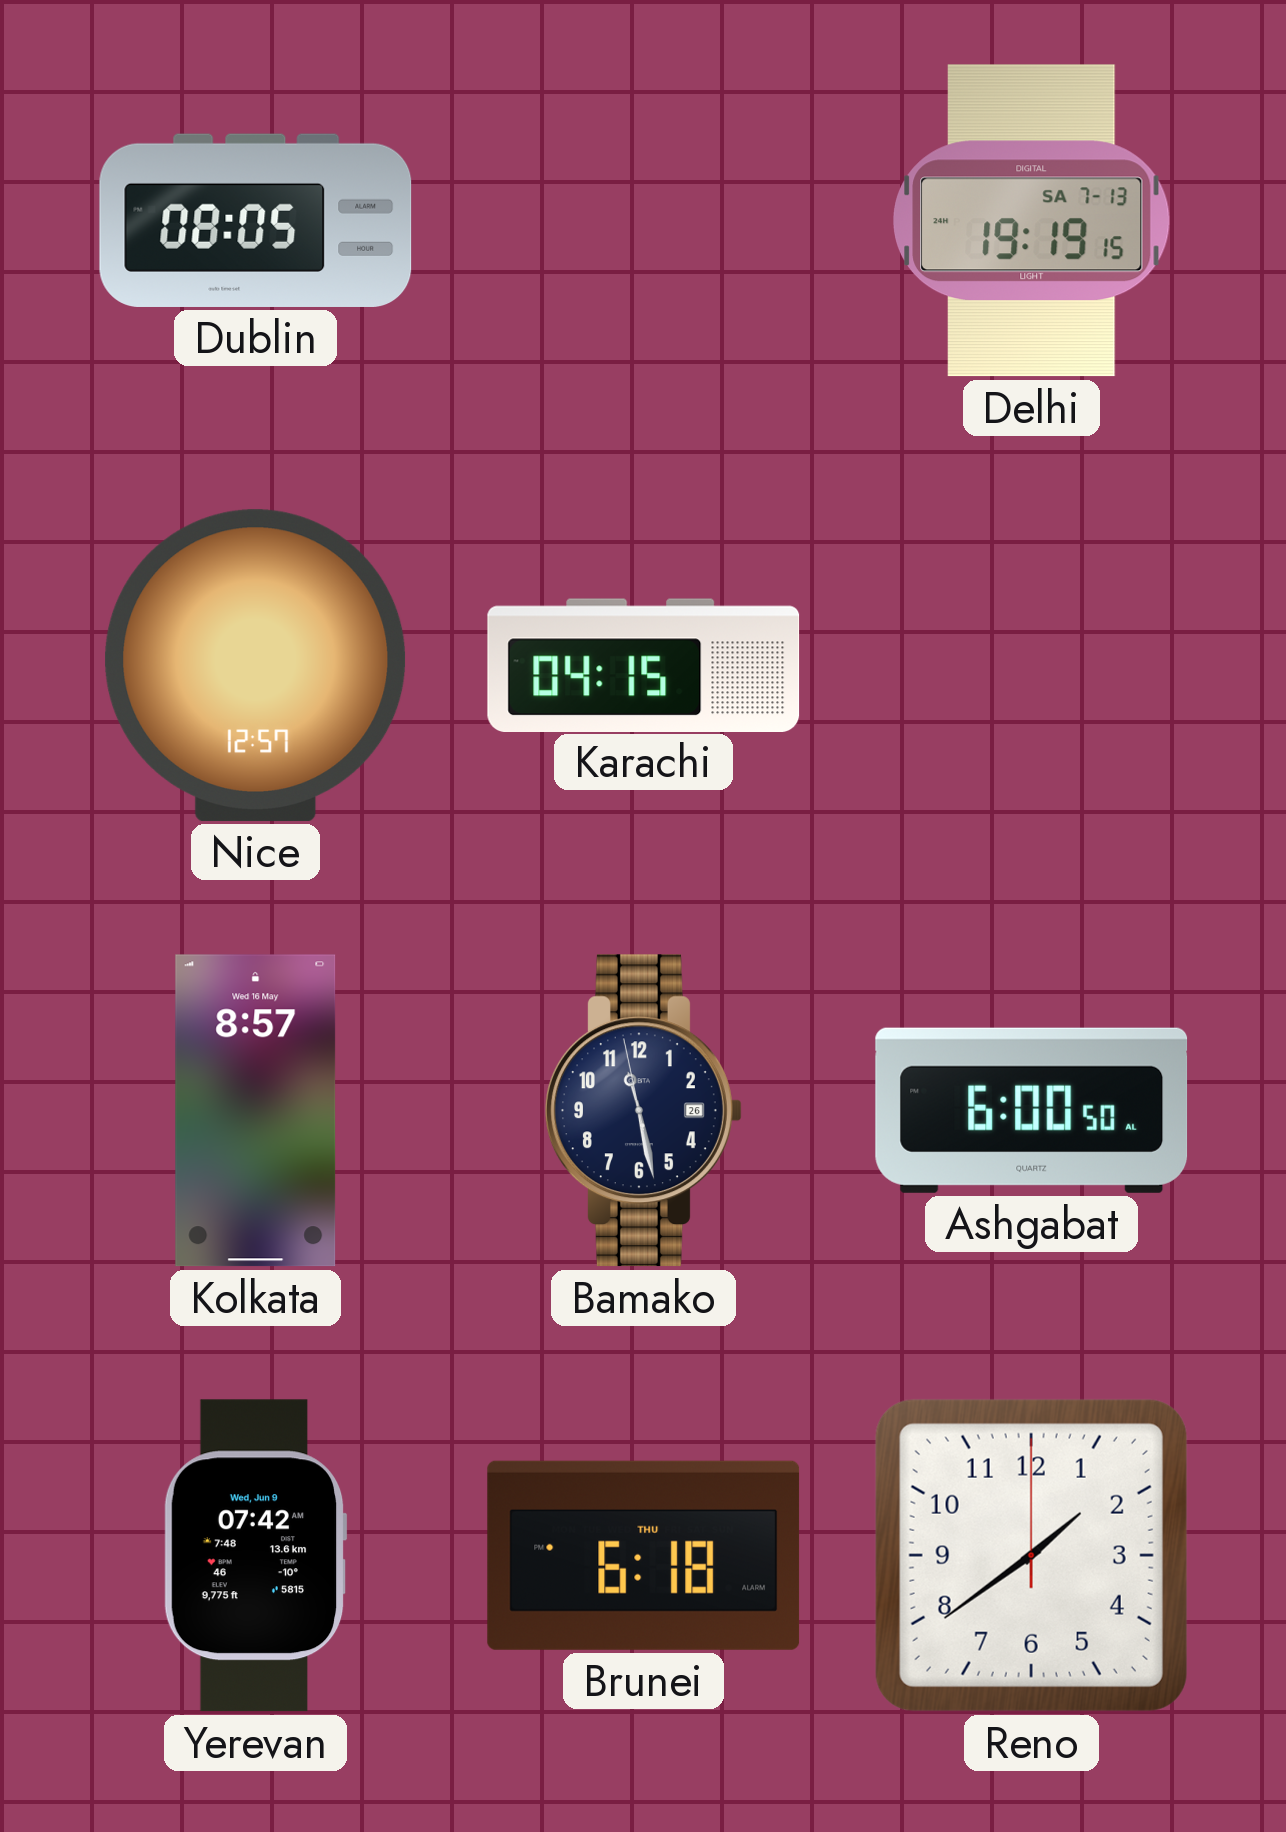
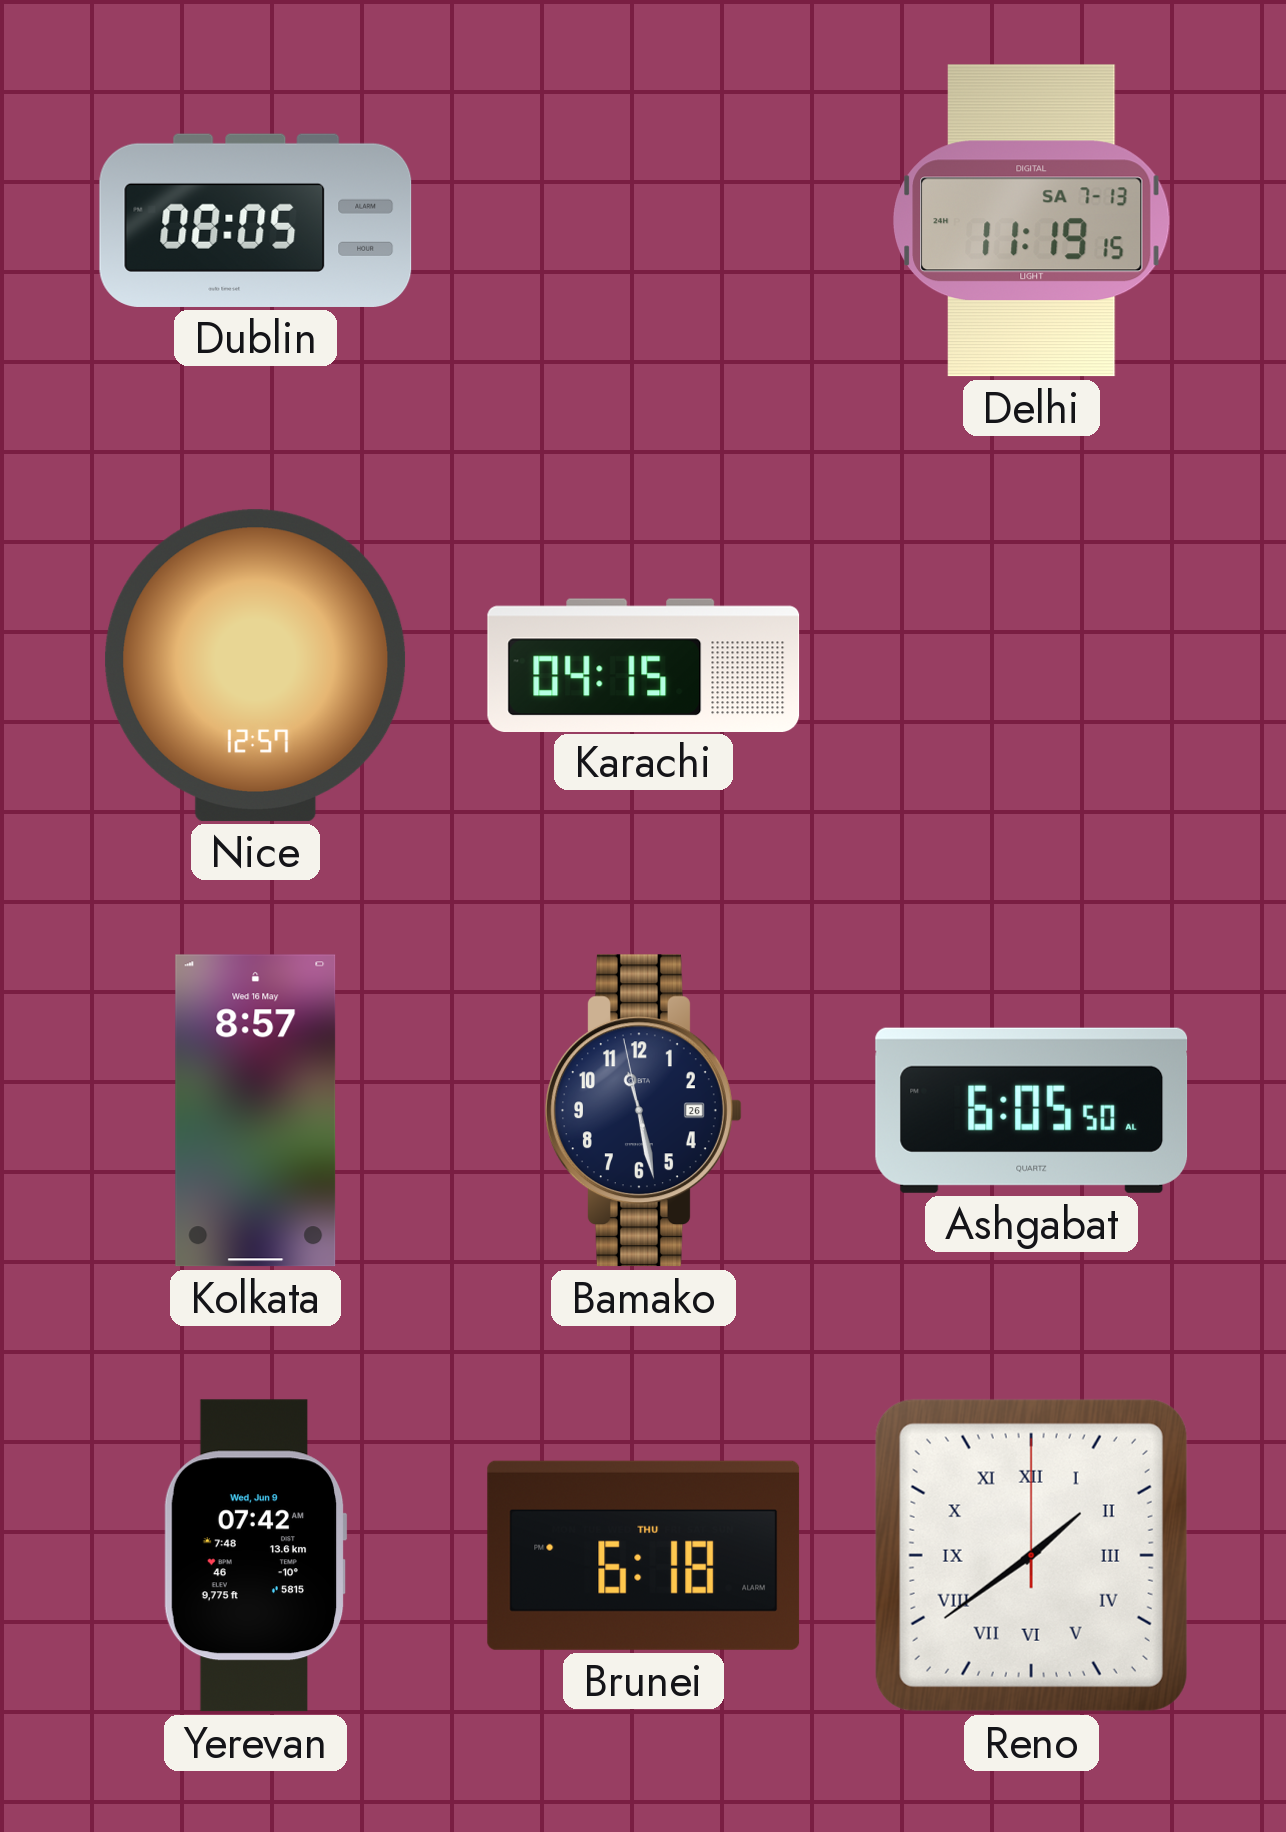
Delhi: 19:19 -> 11:19 (1032, 221)
Ashgabat: 6:00 -> 6:05 (1032, 1110)
Reno numerals: Arabic -> Roman (1031, 1555)
